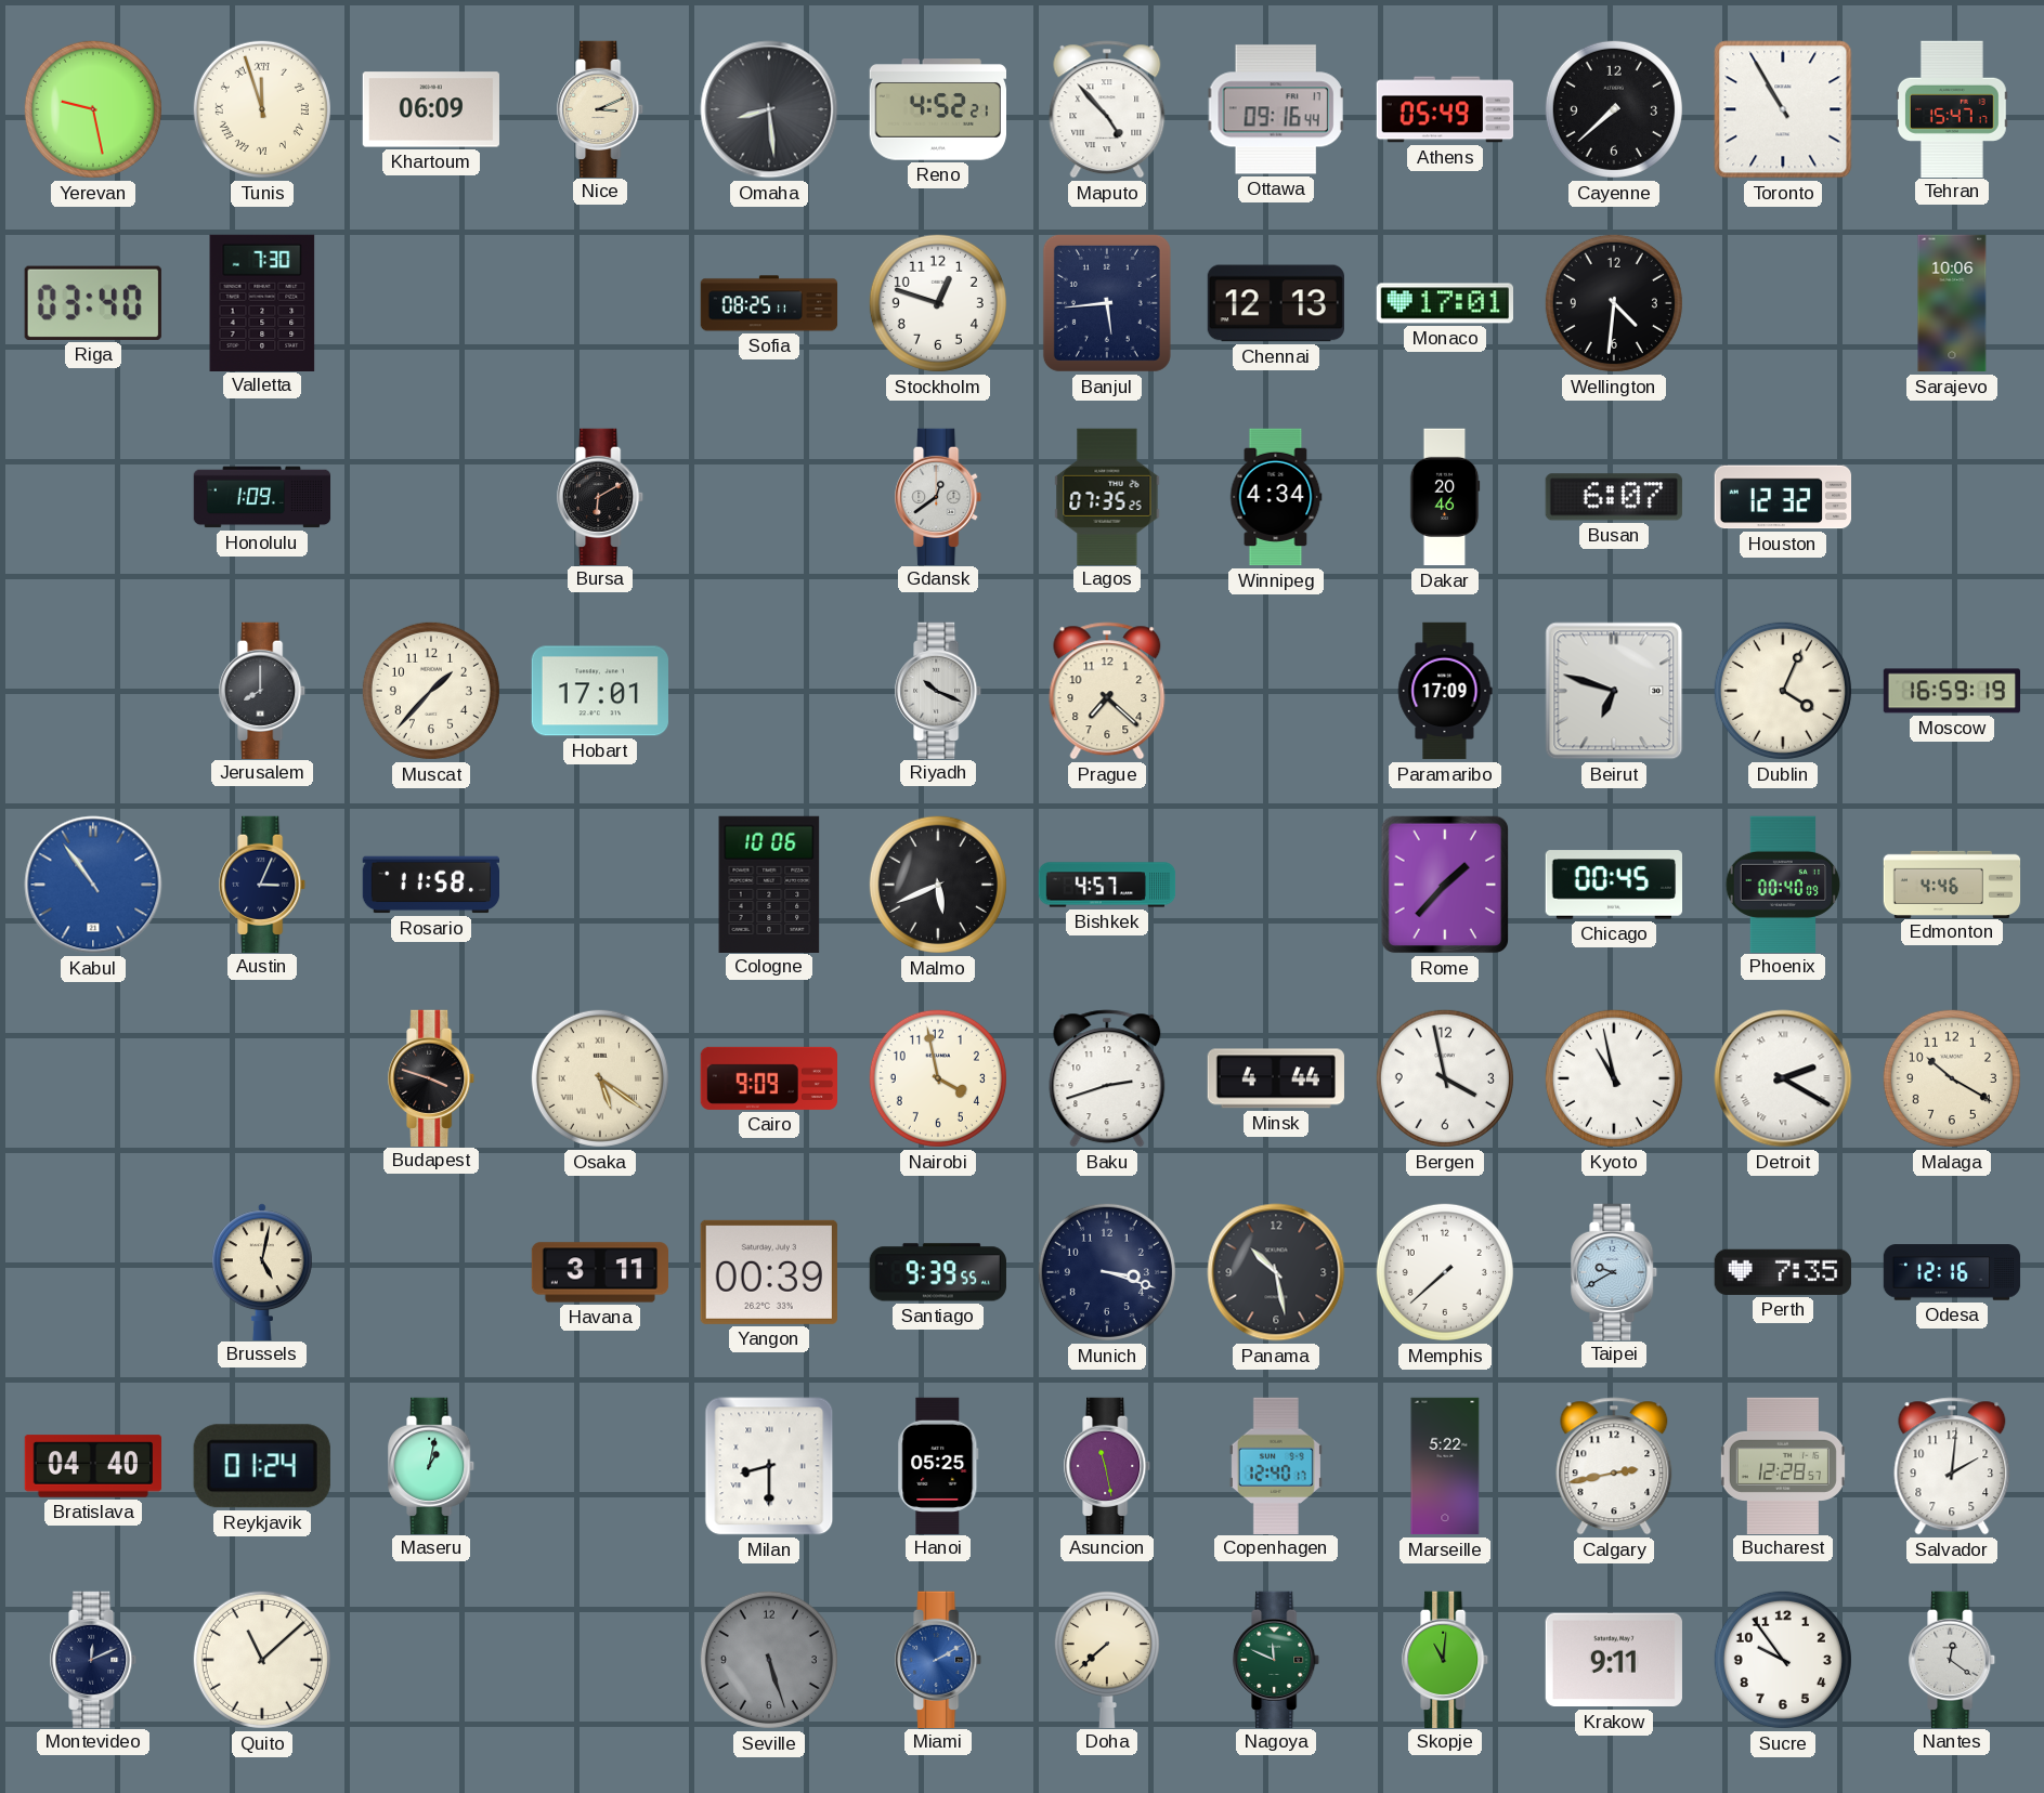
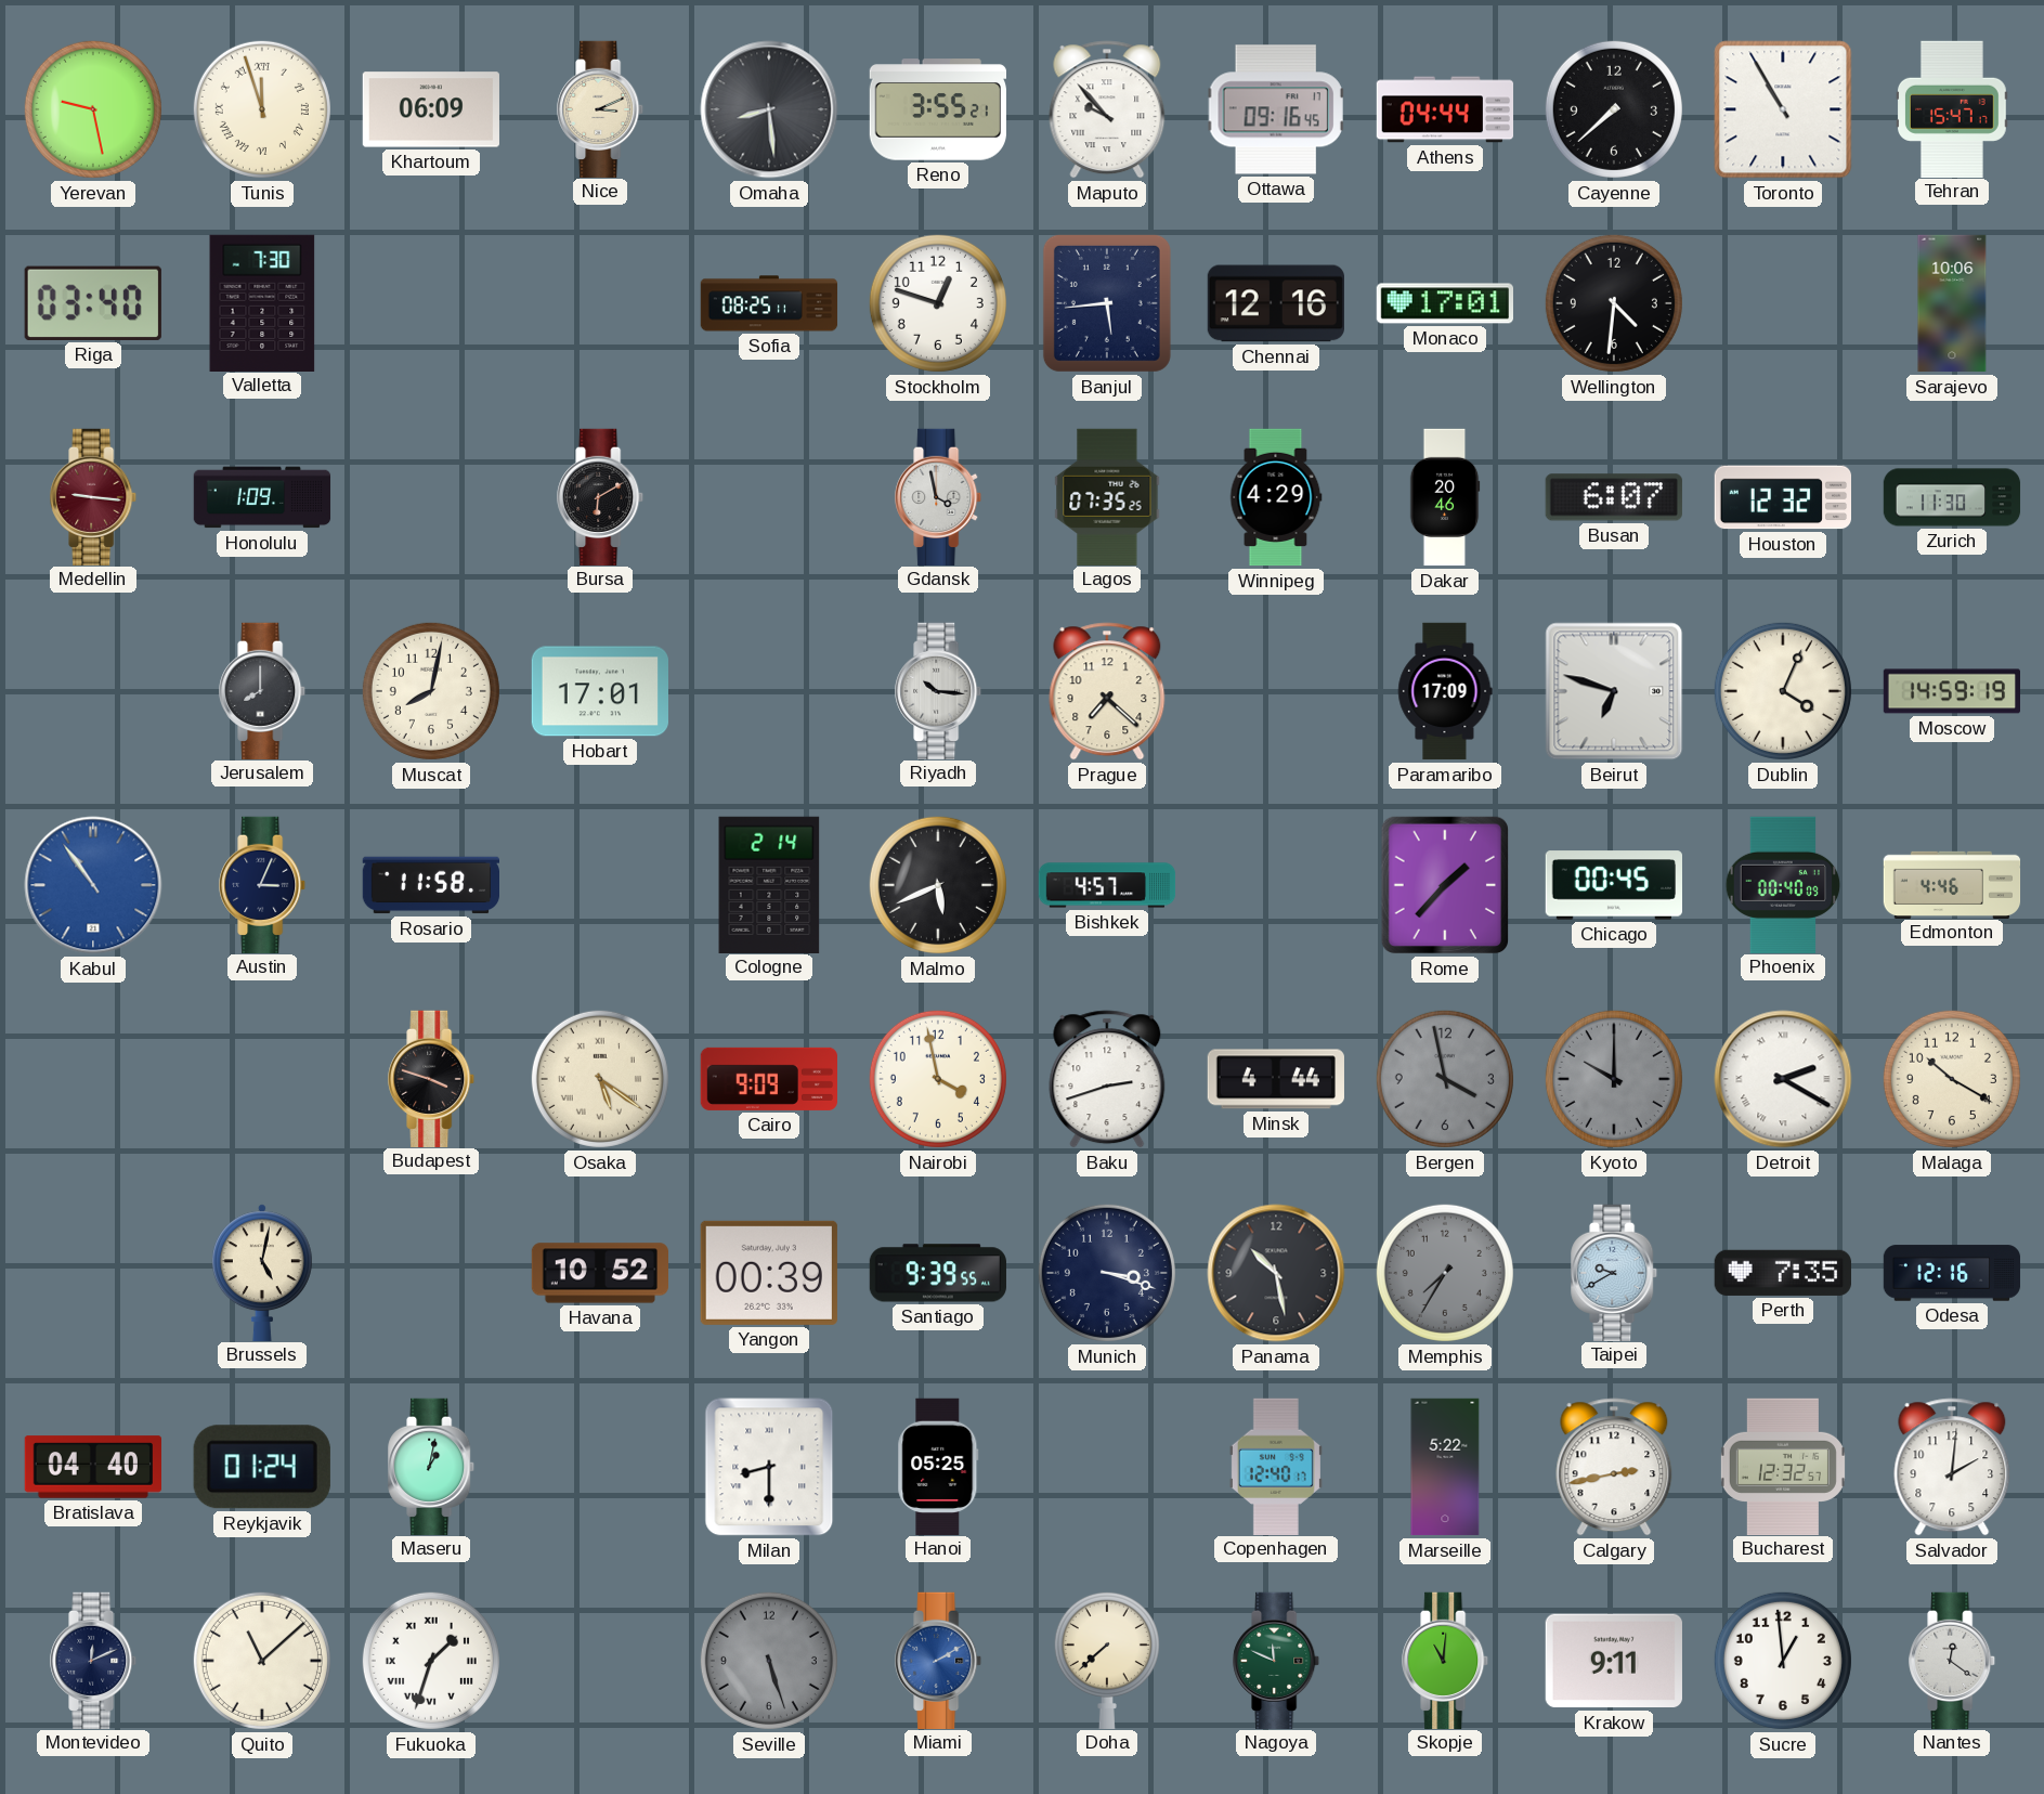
Reno: 4:52 -> 3:55 (937, 109)
Maputo: 4:53 -> 9:53 (1107, 109)
Ottawa: 09:16:44 -> 09:16:45 (1276, 109)
Athens: 05:49 -> 04:44 (1445, 109)
Chennai: 12:13 -> 12:16 (1275, 303)
Medellin: none -> 9:16 (94, 496)
Gdansk: 12:39 -> 3:58 (939, 496)
Winnipeg: 4:34 -> 4:29 (1276, 497)
Zurich: none -> 11:30 (1952, 497)
Muscat: 1:37 -> 8:02 (431, 691)
Riyadh: 10:19 -> 10:16 (939, 690)
Moscow: 16:59 -> 14:59 (1952, 691)
Cologne: 10:06 -> 2:14 (769, 884)
Bergen dial: white -> grey (1445, 1079)
Kyoto: 10:58 -> 10:00 (1614, 1079)
Kyoto dial: white -> grey (1614, 1079)
Havana: 3:11 -> 10:52 (600, 1273)
Memphis: 7:38 -> 7:35 (1445, 1273)
Memphis dial: white -> grey (1445, 1273)
Asuncion: 11:28 -> none (1108, 1465)
Bucharest: 12:28 -> 12:32 (1783, 1466)
Fukuoka: none -> 1:33 (431, 1661)
Sucre: 9:54 -> 12:59 (1783, 1661)
